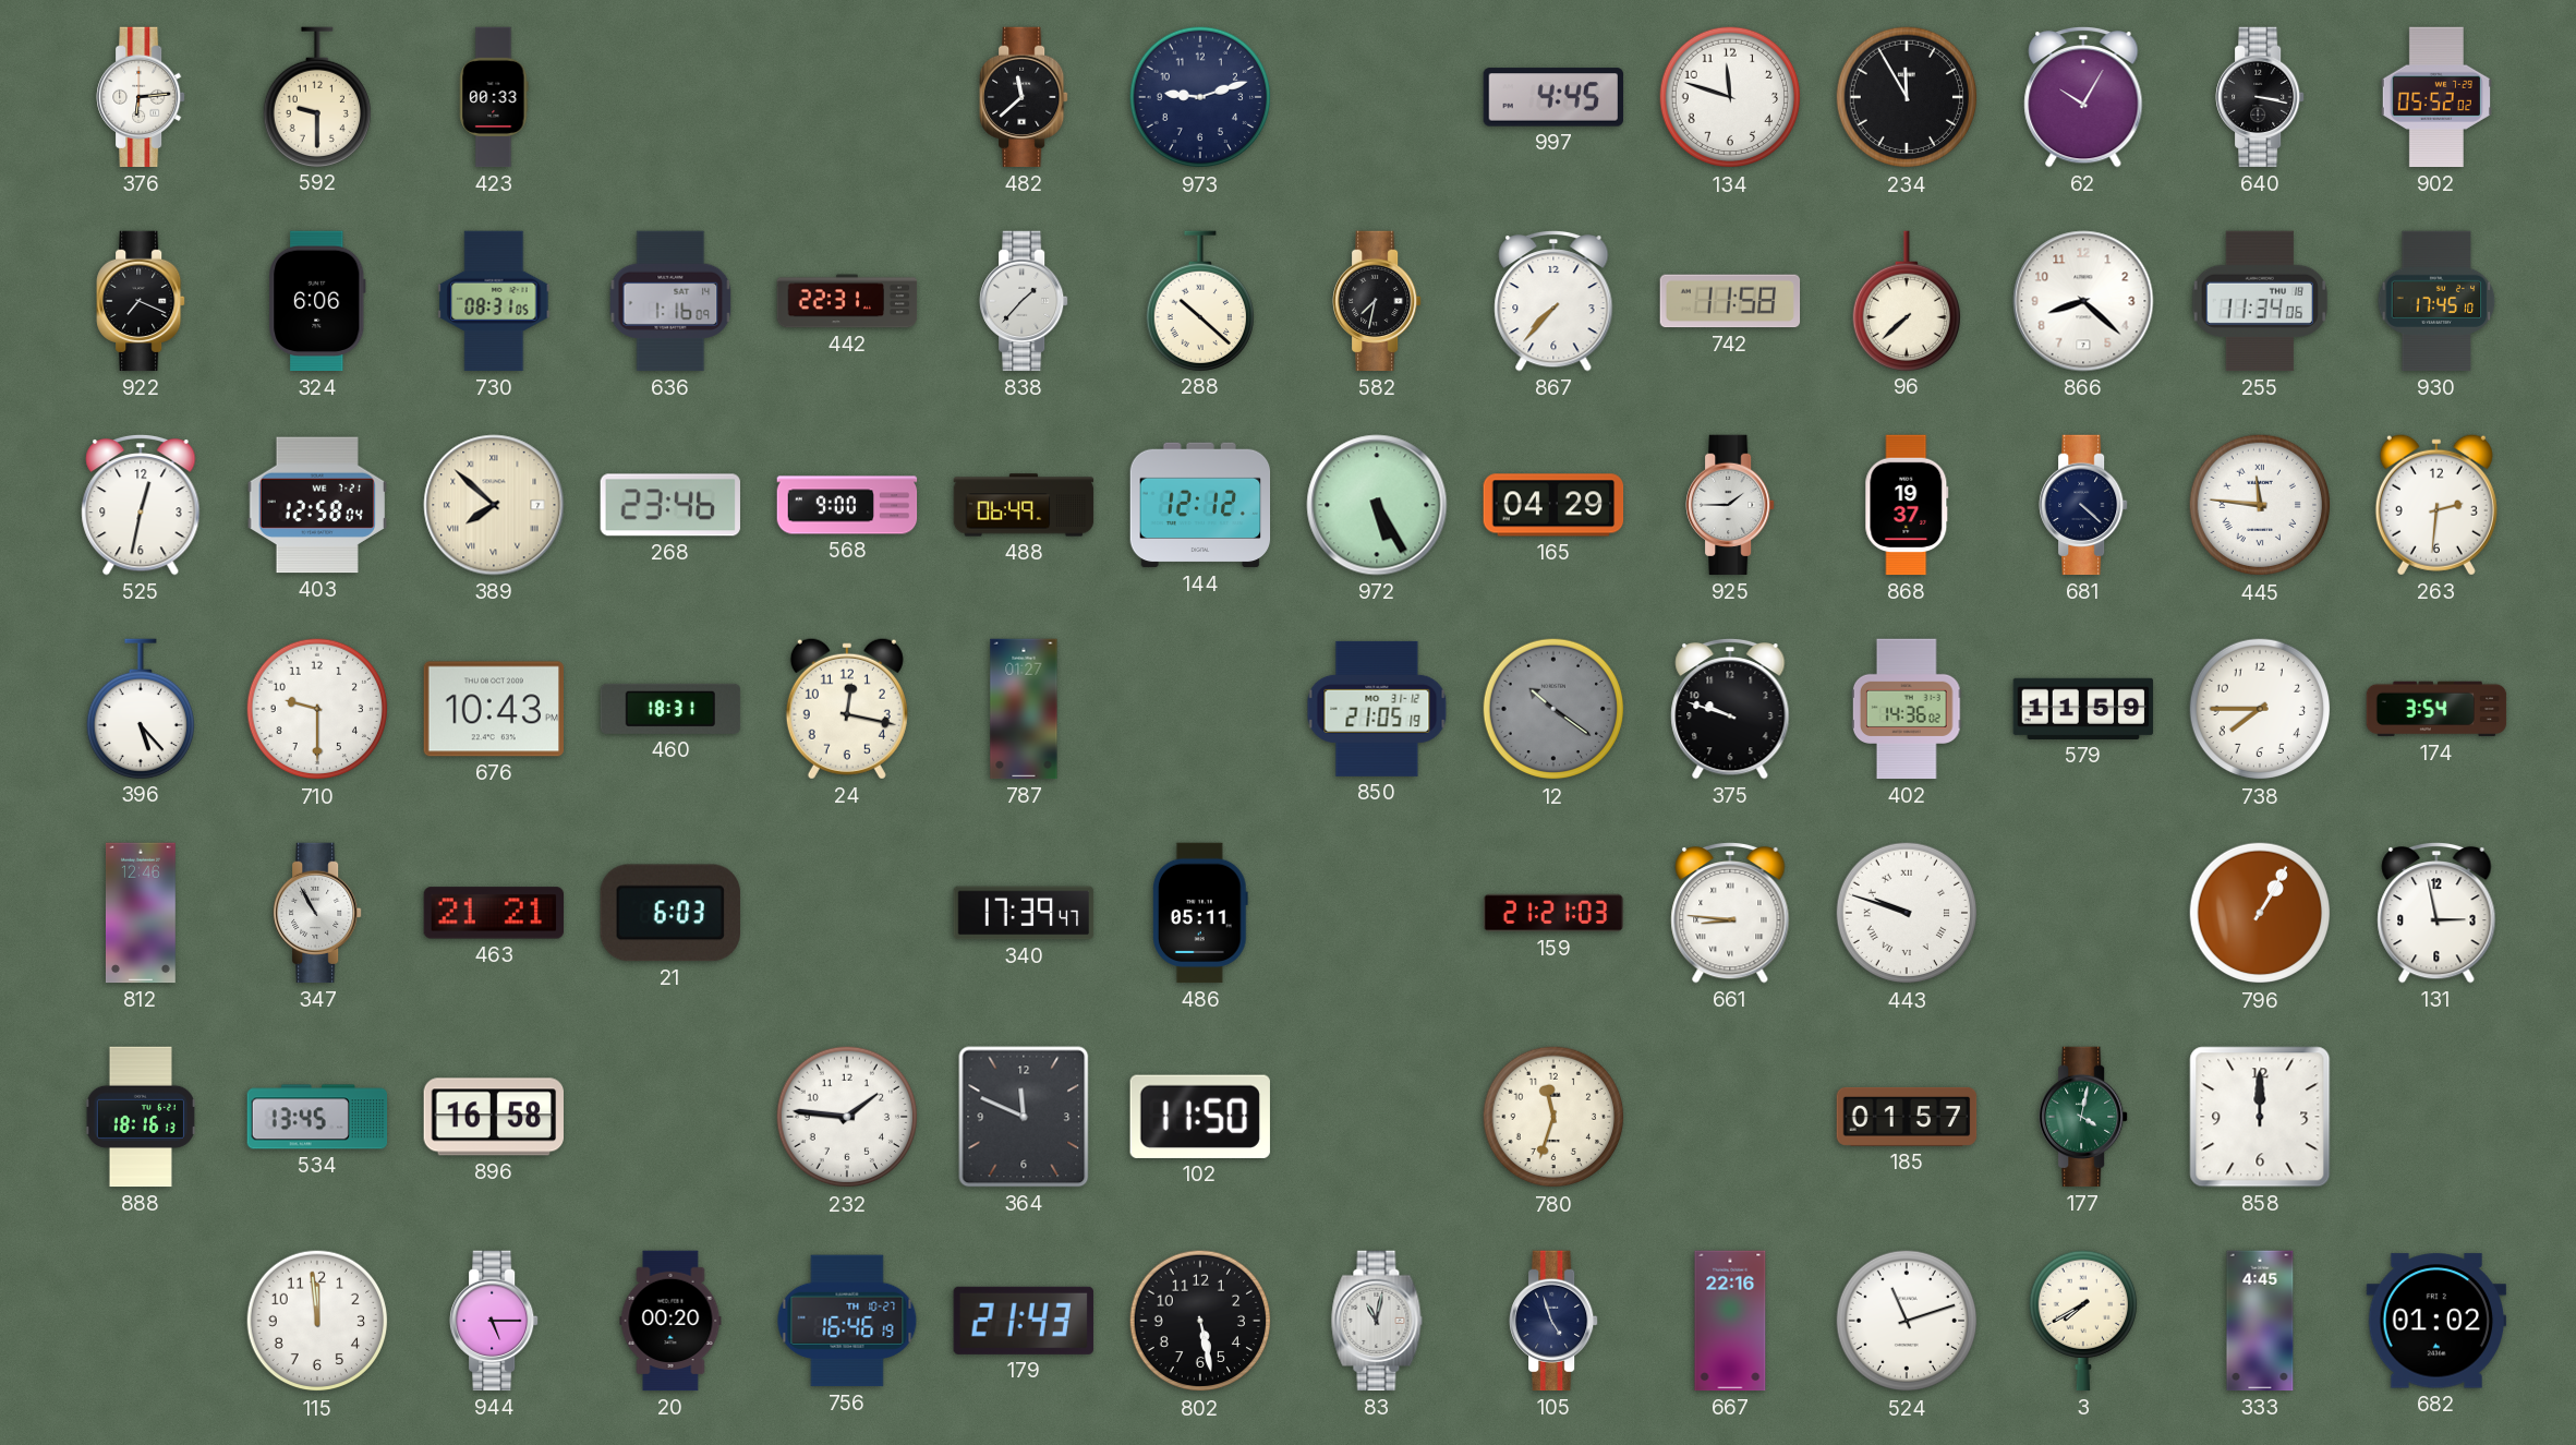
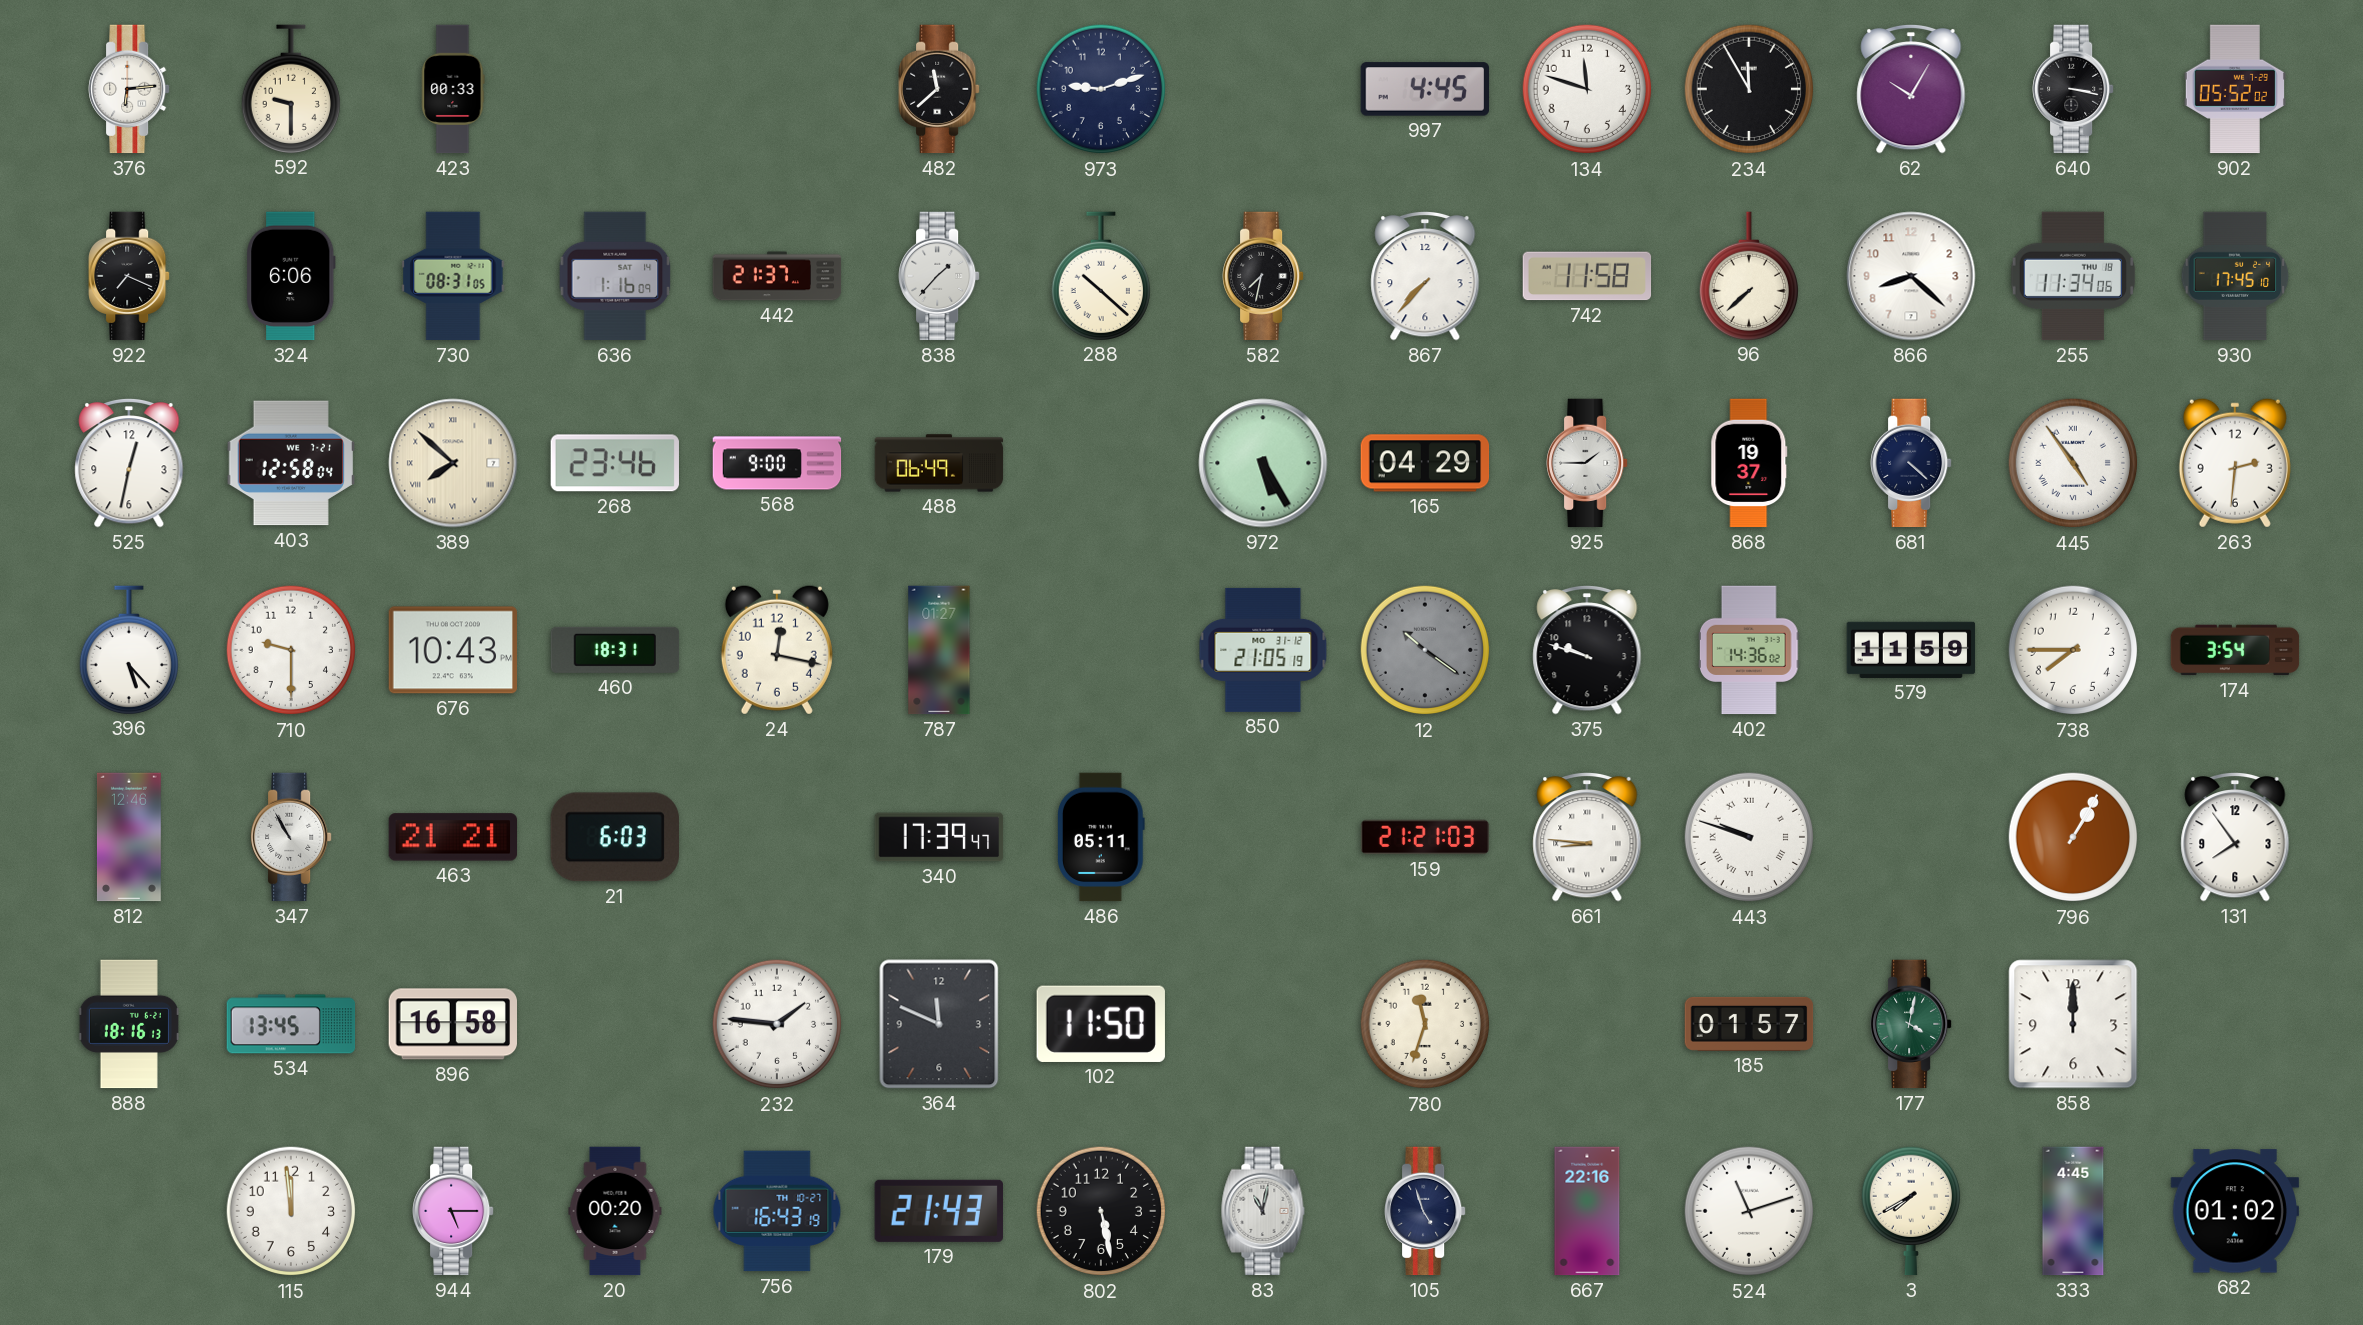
442: 22:31 -> 21:37 (777, 276)
144: 12:12 -> none (1200, 505)
445: 11:46 -> 4:54 (2073, 463)
131: 2:58 -> 7:54 (2235, 837)
756: 16:46 -> 16:43 (777, 1211)
